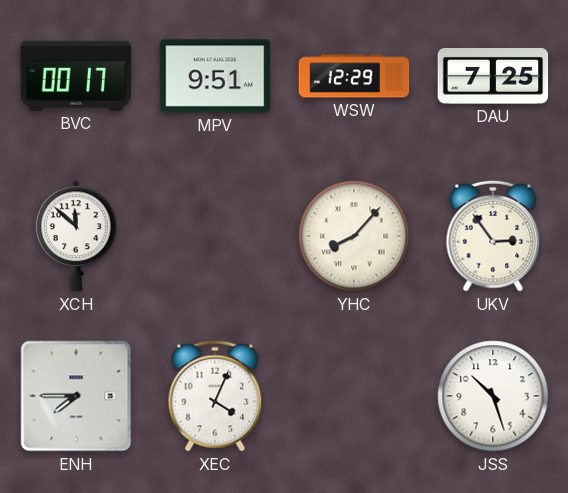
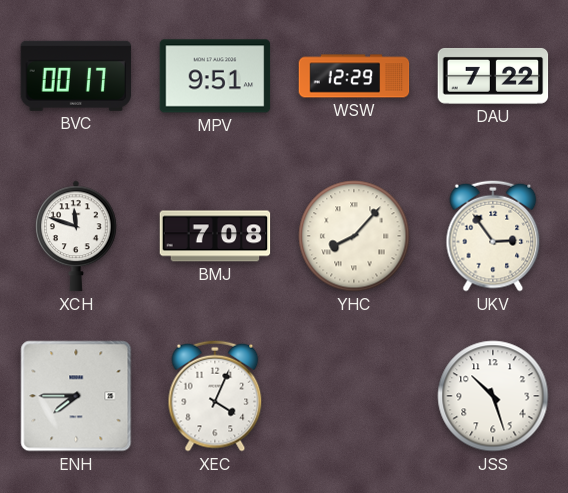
DAU: 7:25 -> 7:22 (493, 76)
XCH: 11:52 -> 11:48 (77, 236)
BMJ: none -> 7:08 (215, 236)
